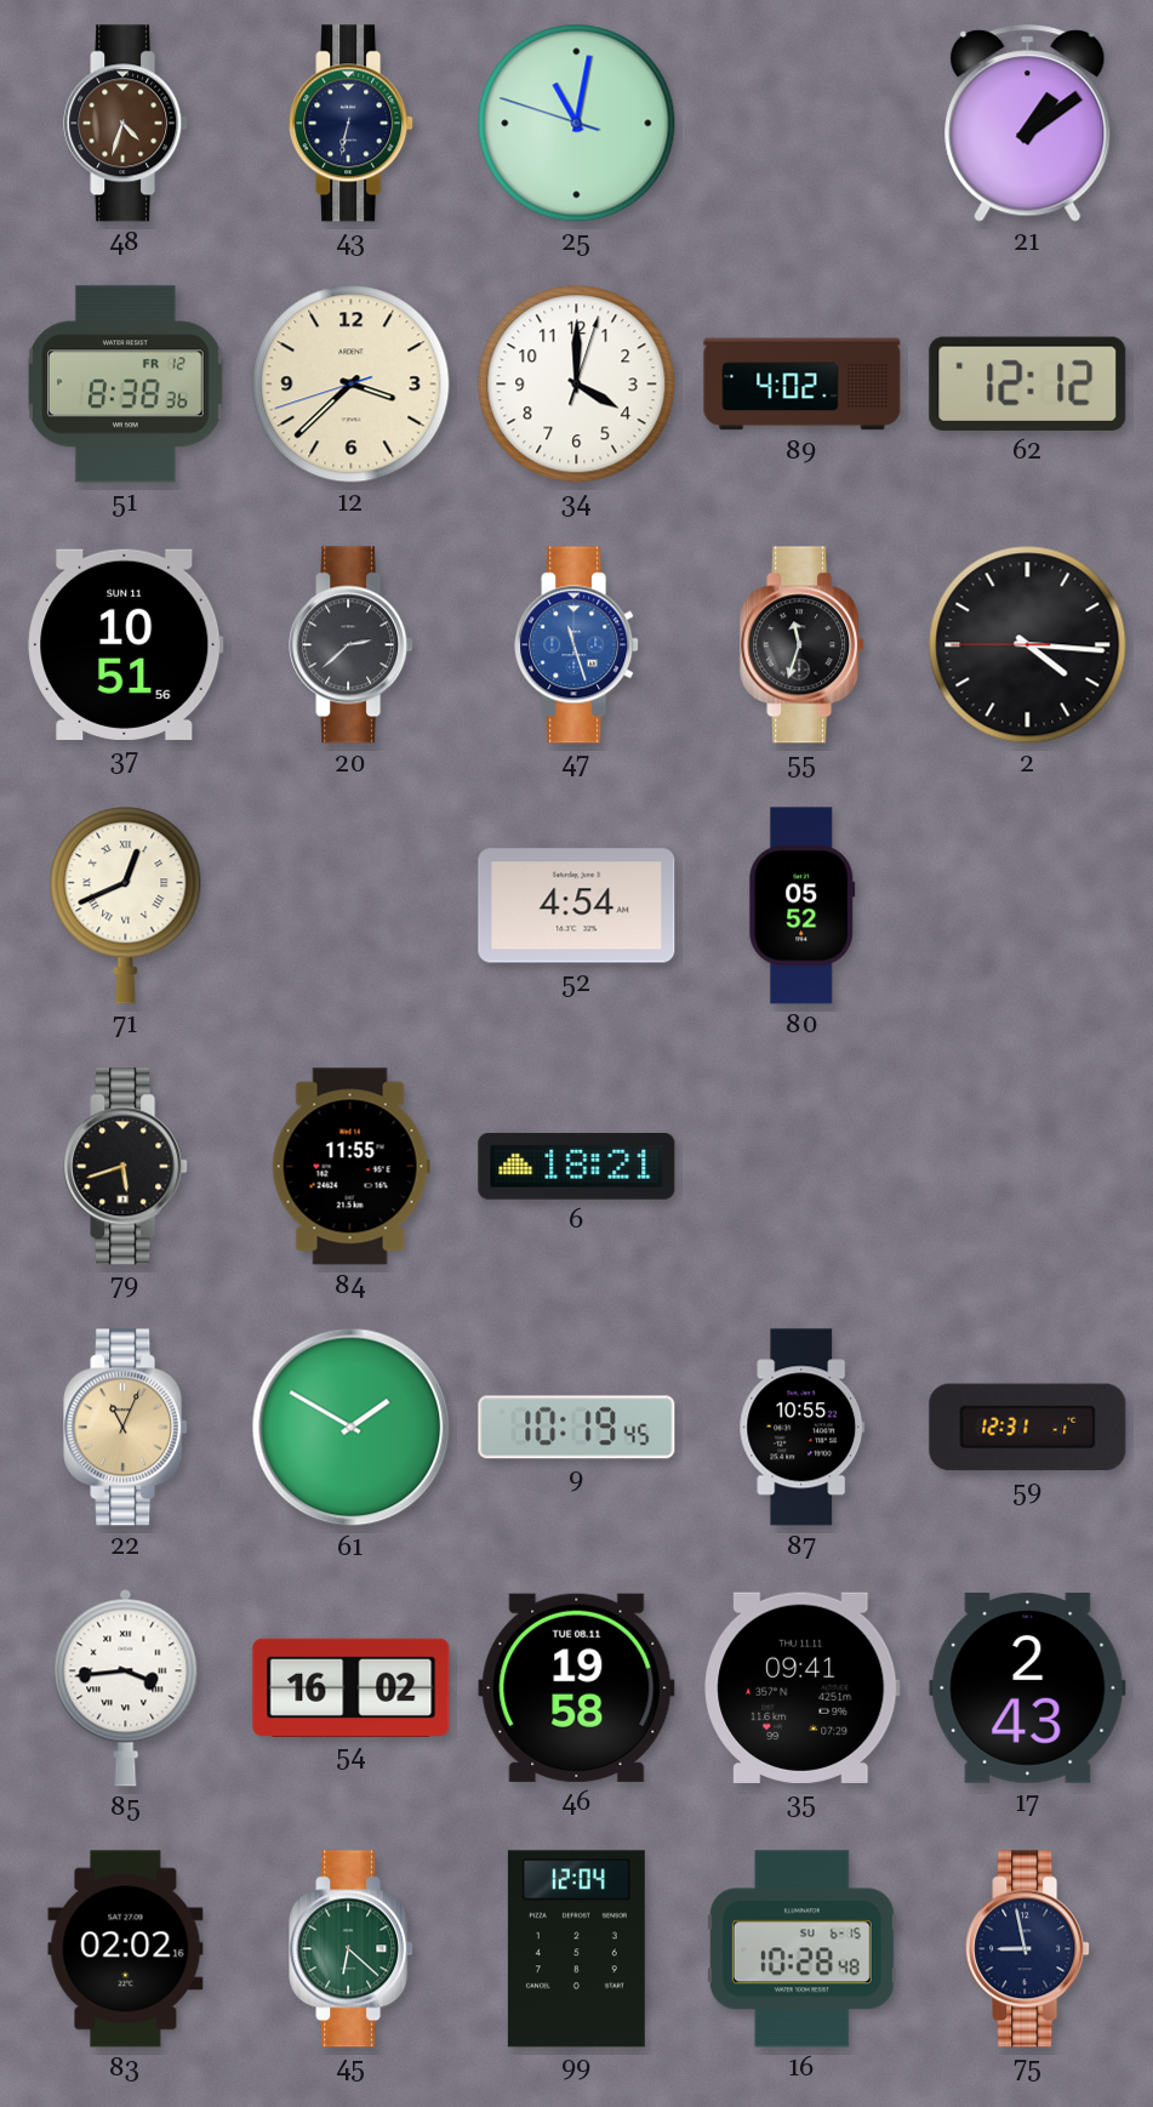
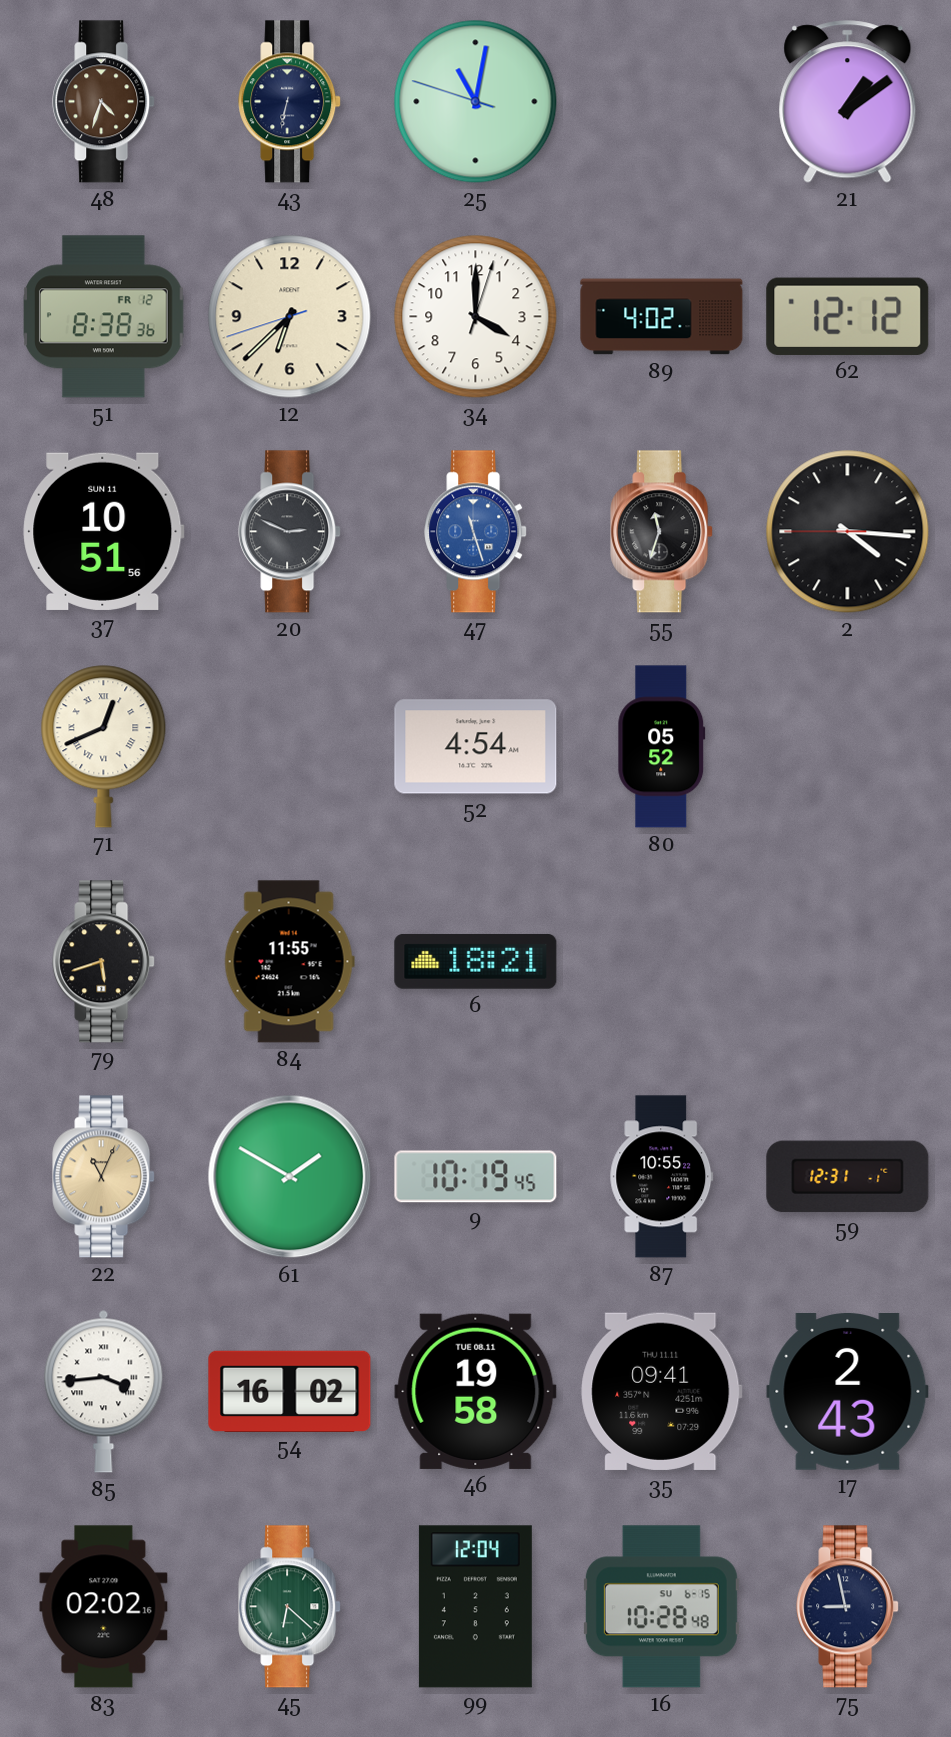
12: 3:37 -> 6:37 (290, 317)
20: 2:38 -> 2:49 (290, 532)
